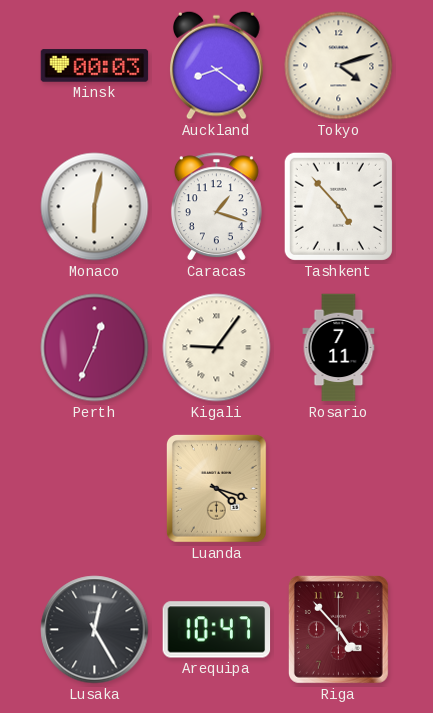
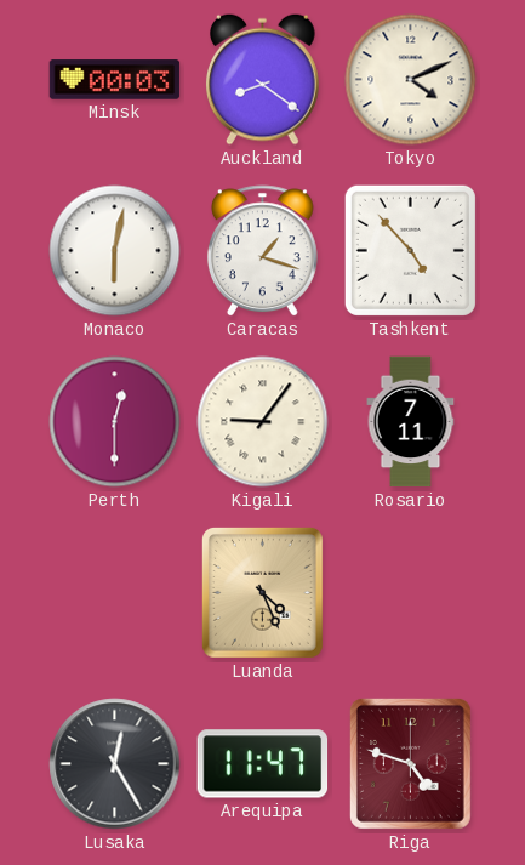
Tokyo: 4:12 -> 4:11 (411, 80)
Perth: 12:34 -> 12:30 (115, 422)
Luanda: 4:18 -> 4:26 (262, 592)
Arequipa: 10:47 -> 11:47 (263, 764)
Riga: 4:53 -> 4:48 (410, 763)
